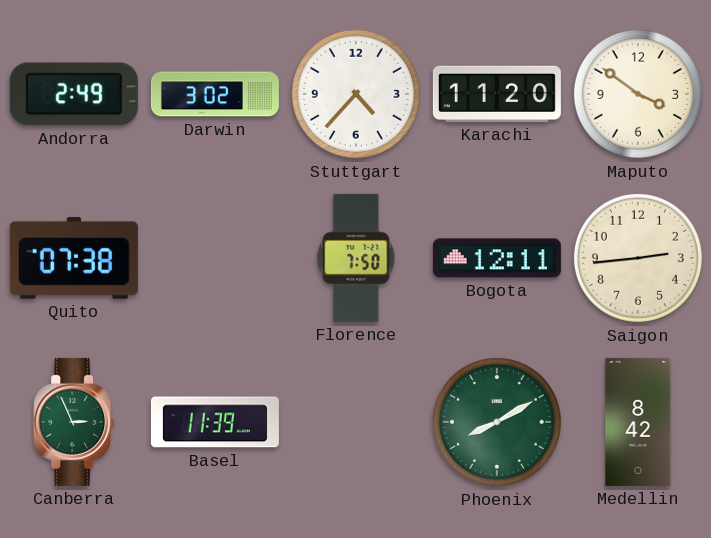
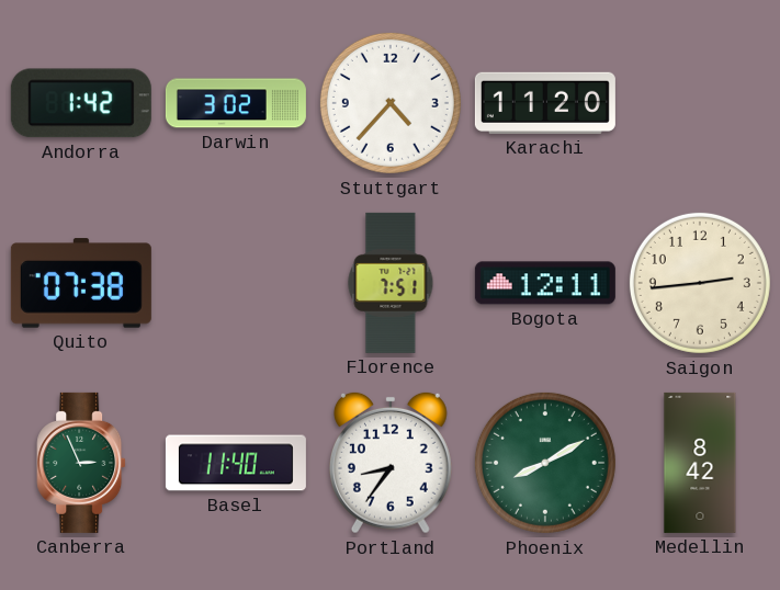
Andorra: 2:49 -> 1:42 (81, 103)
Maputo: 3:51 -> none (638, 94)
Florence: 7:50 -> 7:51 (391, 283)
Basel: 11:39 -> 11:40 (236, 463)
Portland: none -> 8:36 (391, 463)
